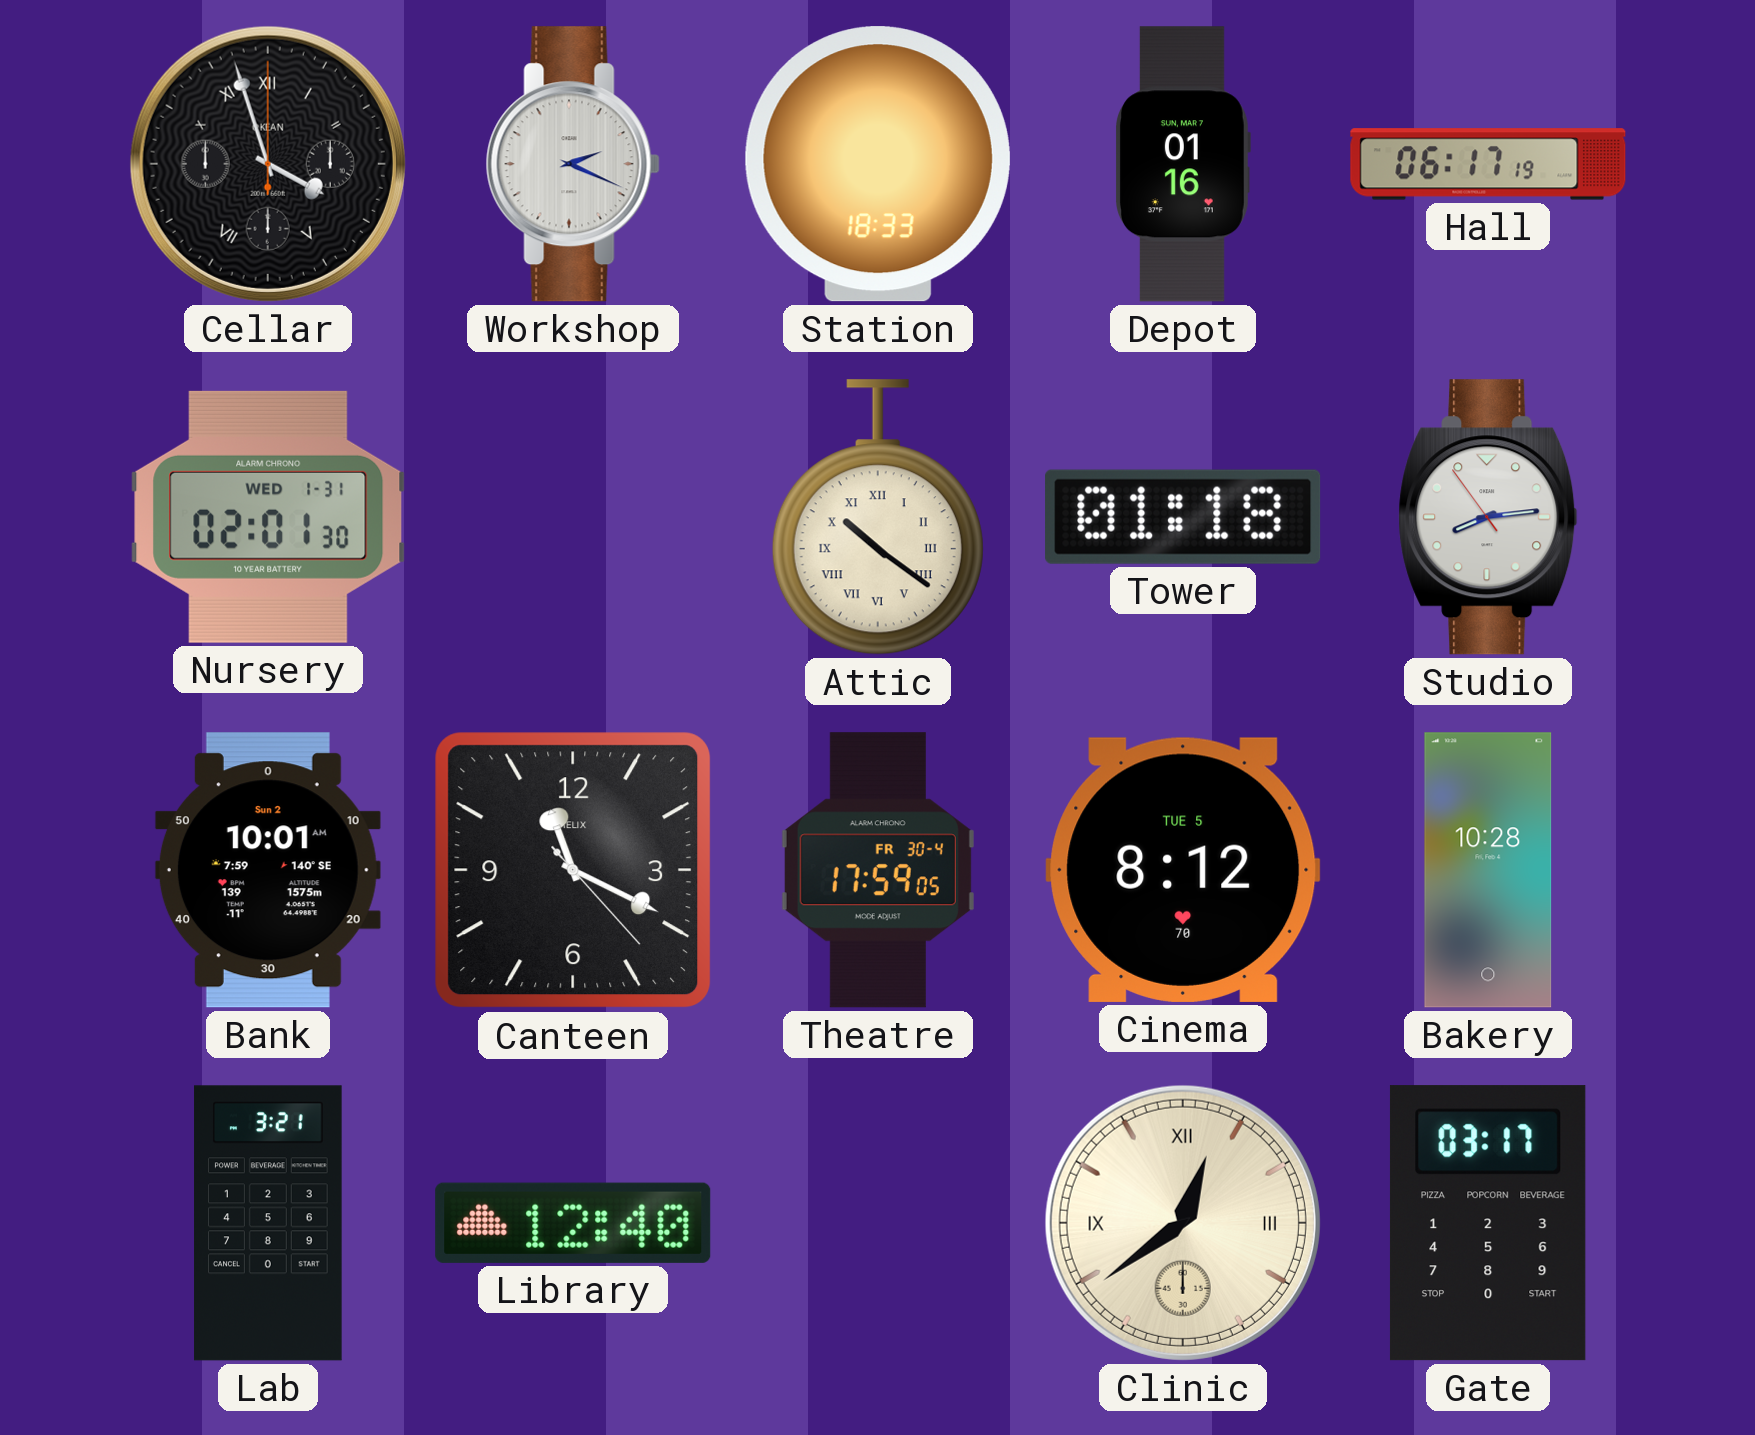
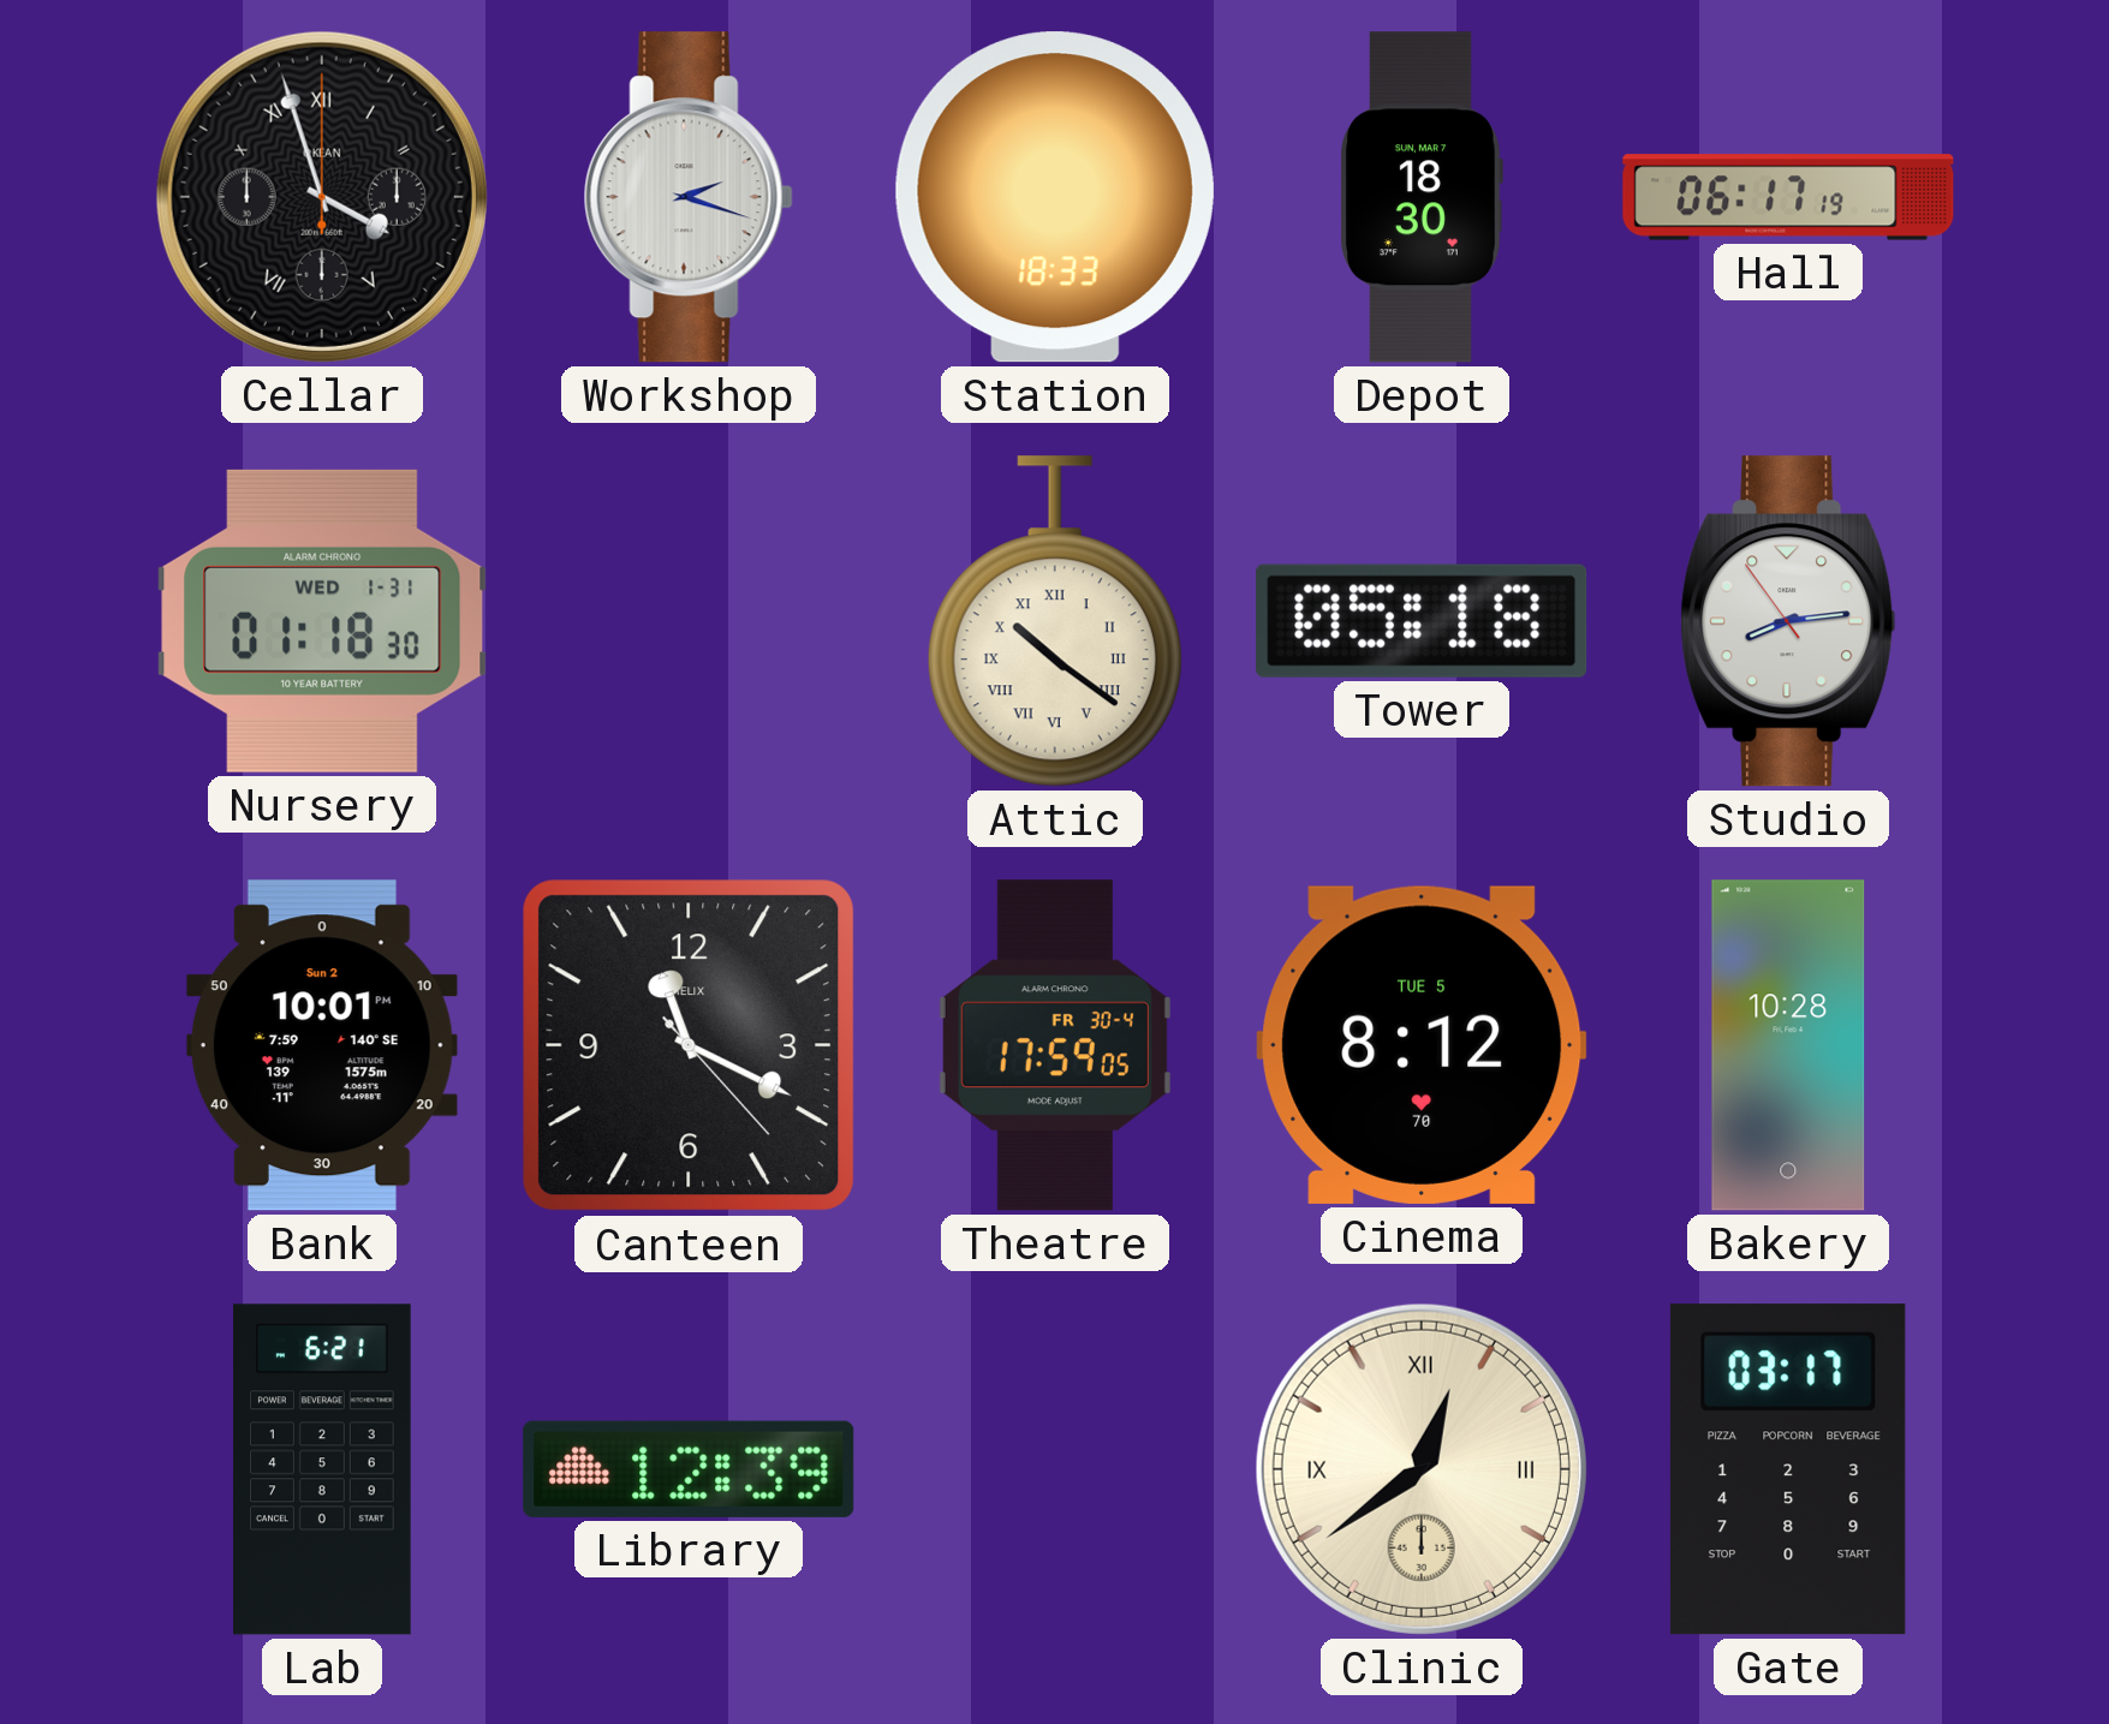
Workshop: 2:19 -> 2:18 (689, 197)
Depot: 01:16 -> 18:30 (1422, 197)
Nursery: 02:01 -> 01:18 (322, 621)
Tower: 01:18 -> 05:18 (1422, 621)
Bank: 10:01 AM -> 10:01 PM (322, 1045)
Lab: 3:21 -> 6:21 (322, 1469)
Library: 12:40 -> 12:39 (689, 1469)
